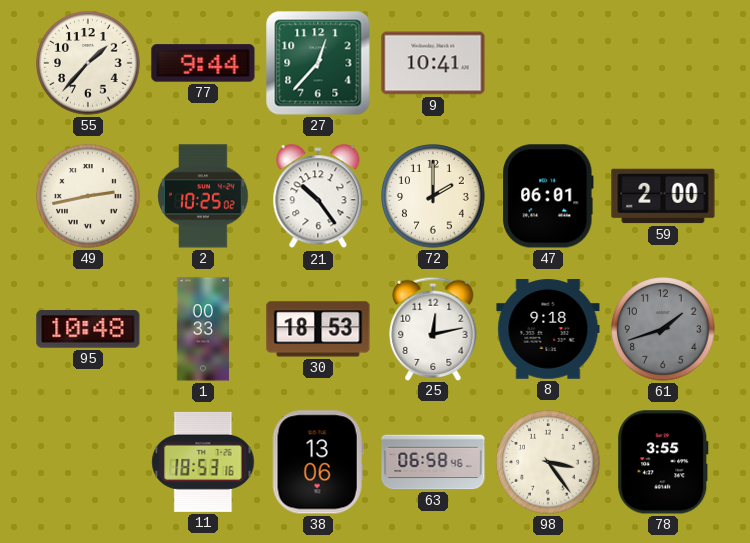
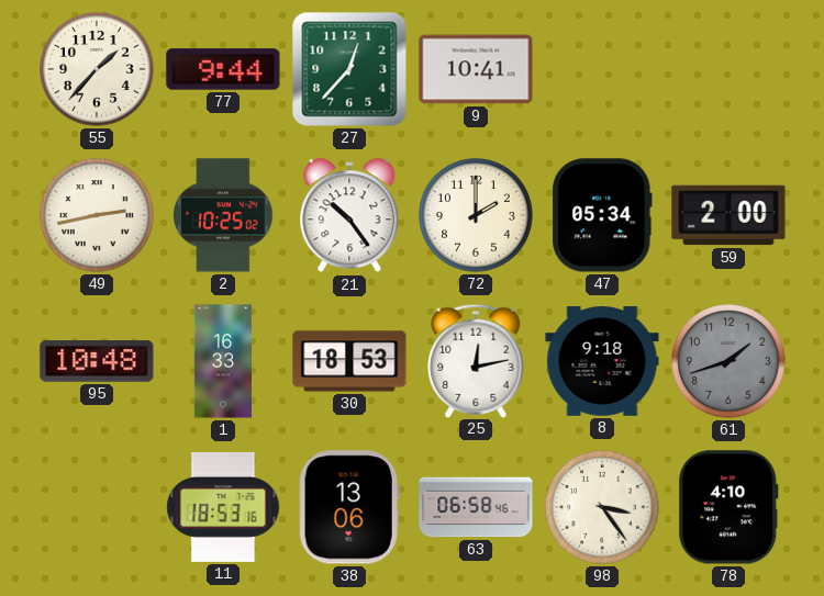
47: 06:01 -> 05:34 (602, 215)
1: 00:33 -> 16:33 (223, 361)
78: 3:55 -> 4:10 (728, 507)
